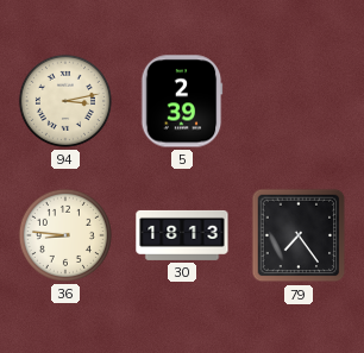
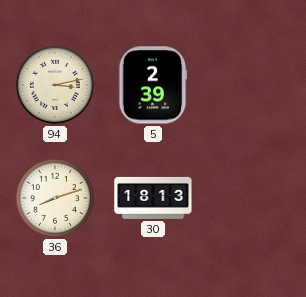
36: 8:46 -> 8:12 (55, 198)
79: 7:24 -> none (299, 235)
